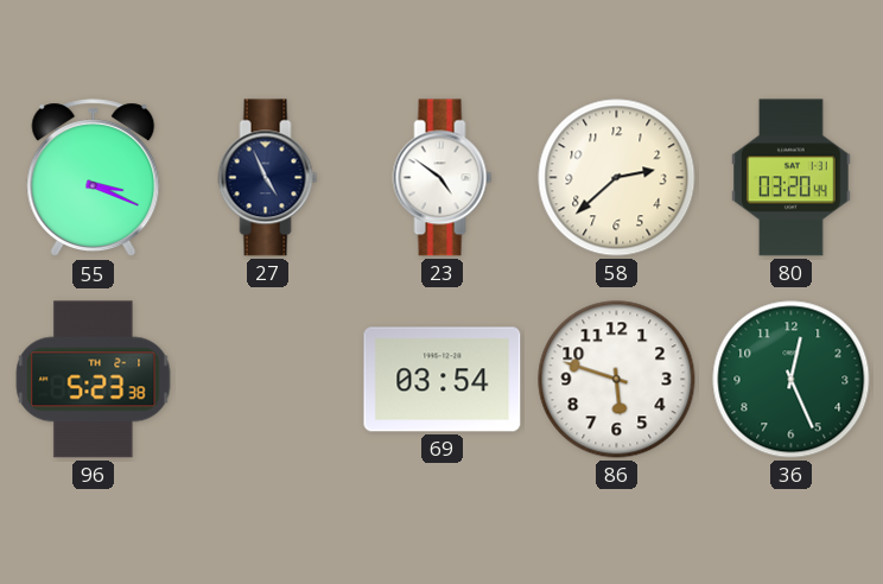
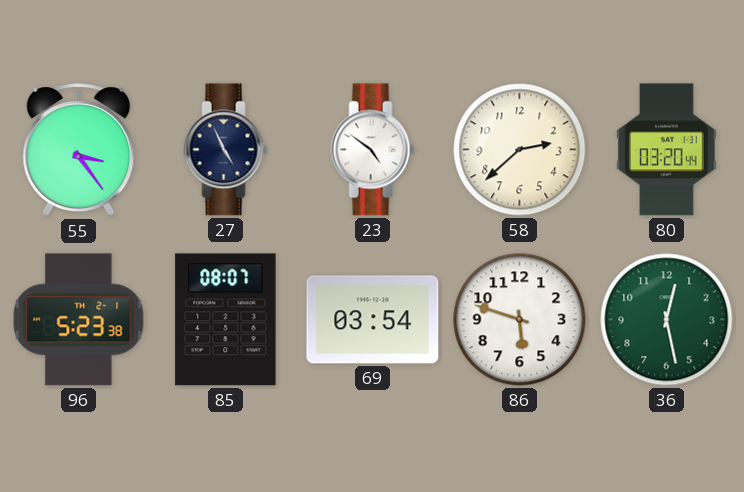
55: 3:19 -> 3:24 (79, 150)
85: none -> 08:07 (226, 320)
36: 12:26 -> 12:28 (667, 320)
